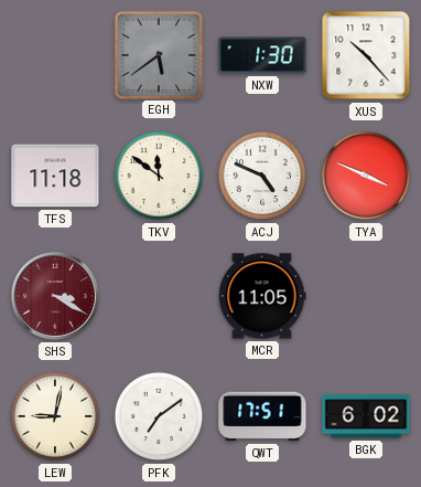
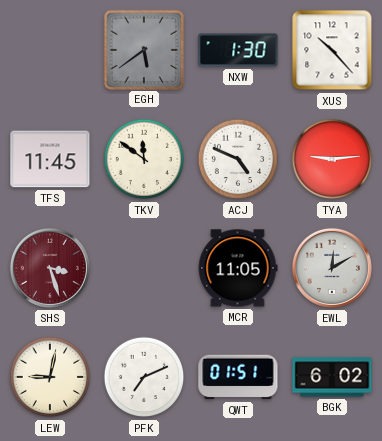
TFS: 11:18 -> 11:45 (50, 159)
TYA: 3:49 -> 9:14 (332, 159)
SHS: 3:20 -> 3:27 (50, 268)
EWL: none -> 12:10 (332, 268)
PFK: 7:09 -> 7:11 (144, 377)
QWT: 17:51 -> 01:51 (238, 377)
